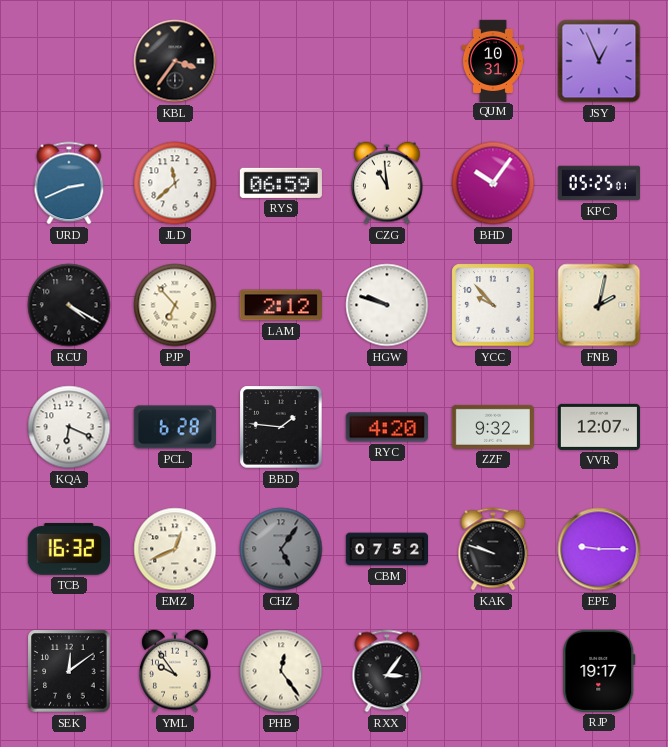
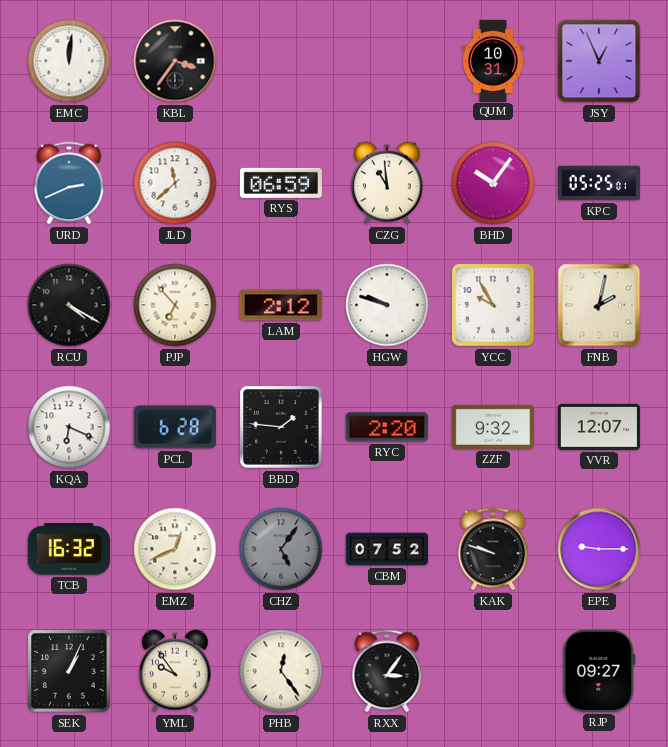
EMC: none -> 12:01 (69, 61)
YCC: 9:53 -> 9:55 (493, 305)
RYC: 4:20 -> 2:20 (387, 427)
SEK: 12:09 -> 1:04 (69, 671)
RJP: 19:17 -> 09:27 (599, 671)
